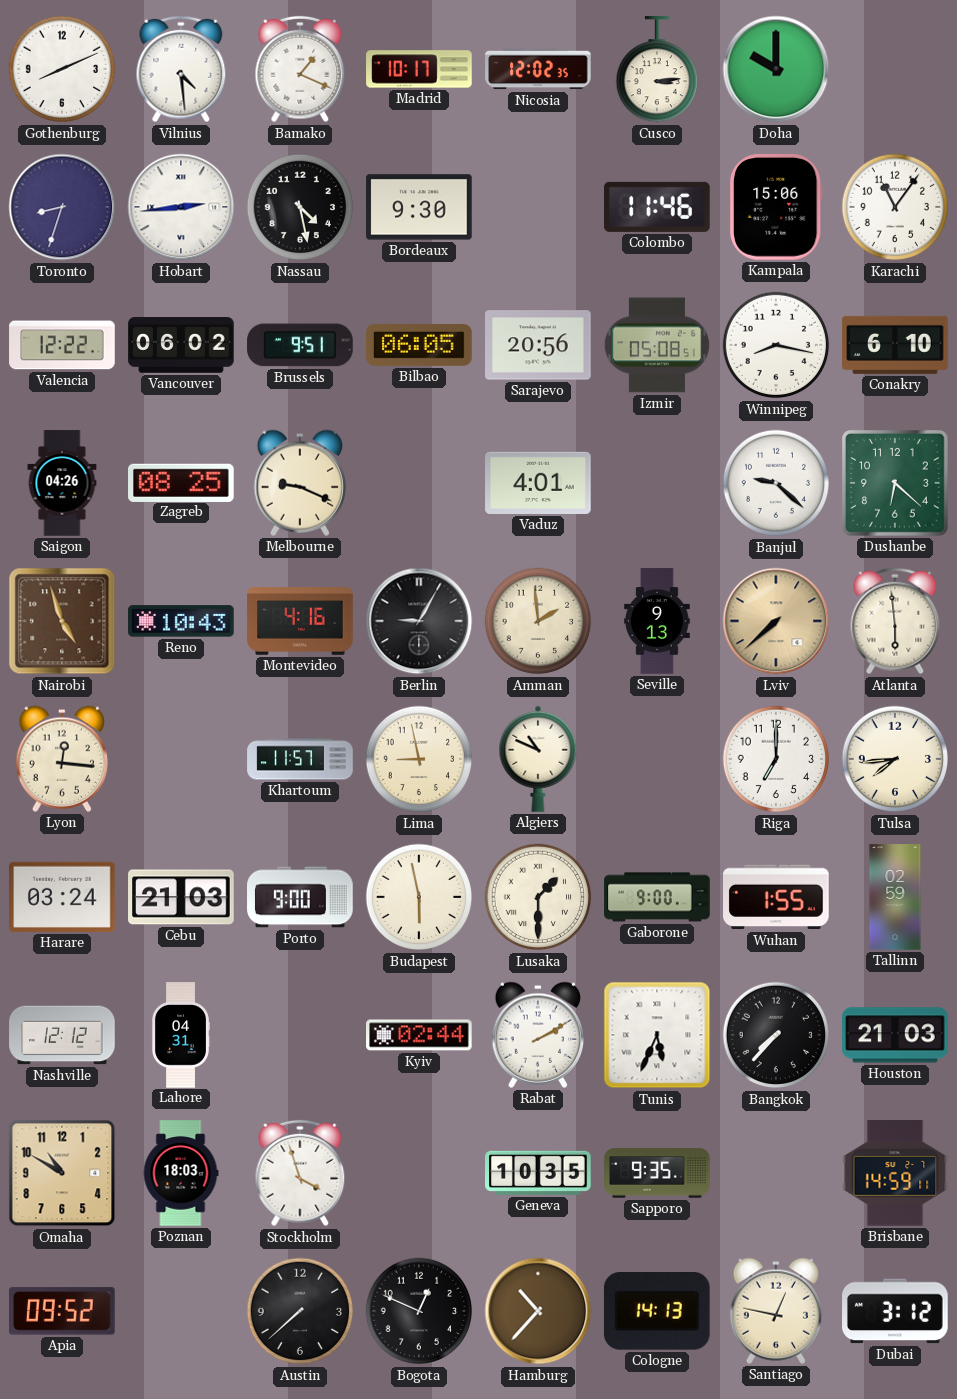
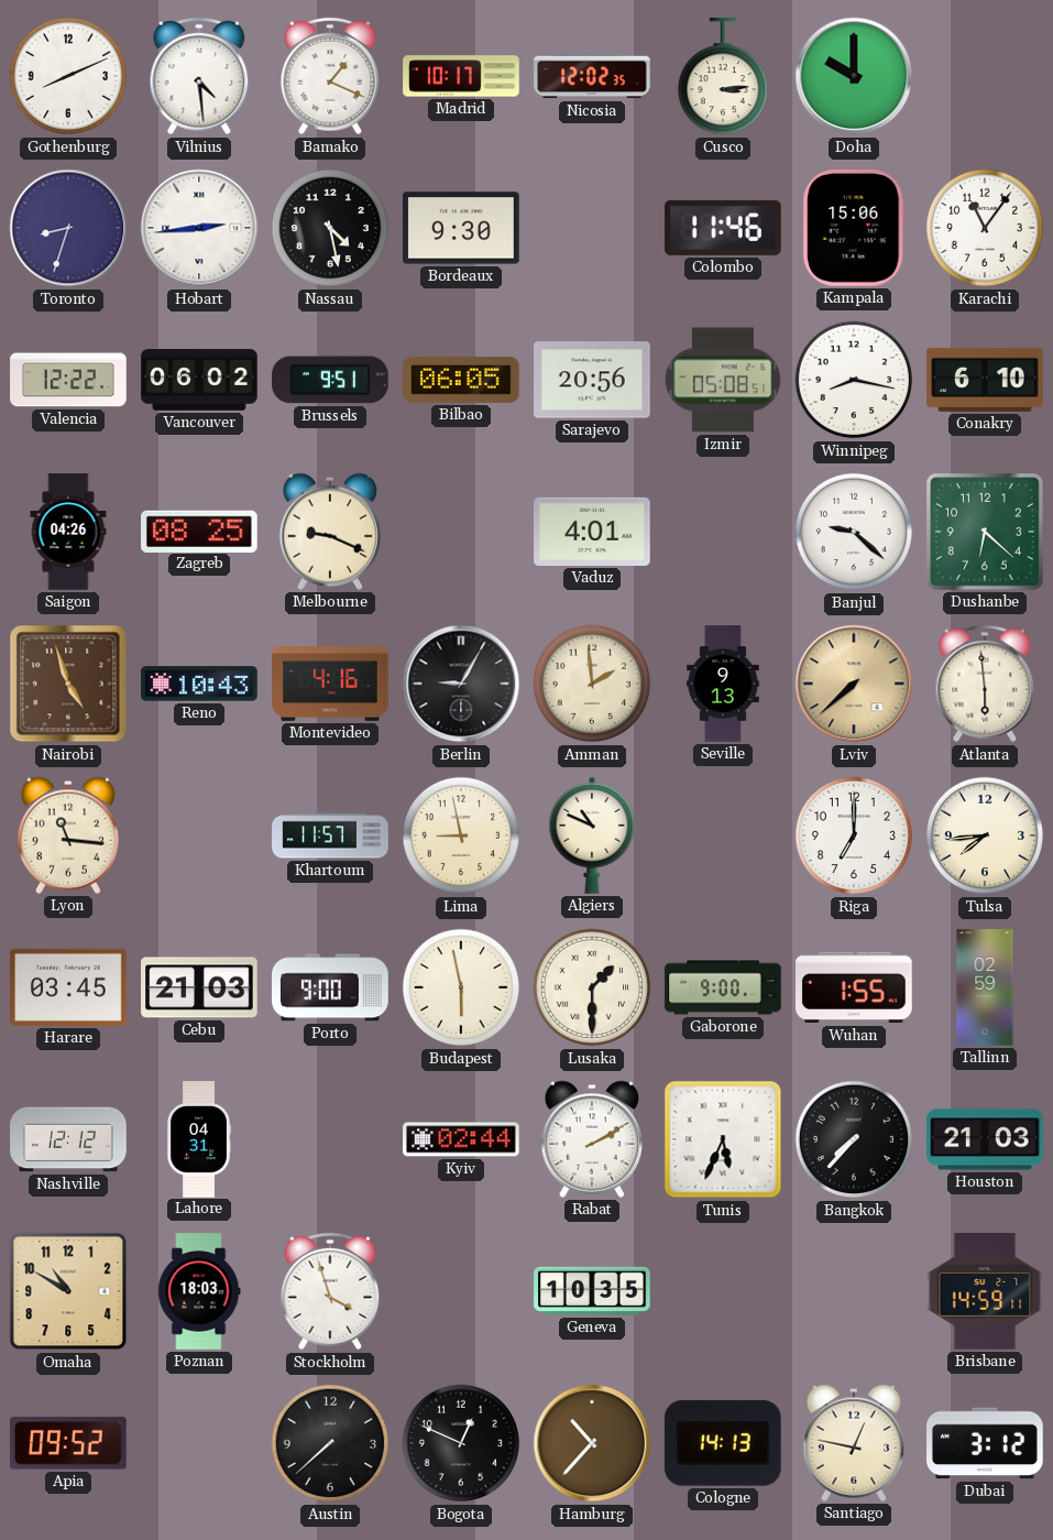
Lyon: 12:16 -> 11:16 (67, 835)
Harare: 03:24 -> 03:45 (68, 987)
Sapporo: 9:35 -> none (657, 1173)
